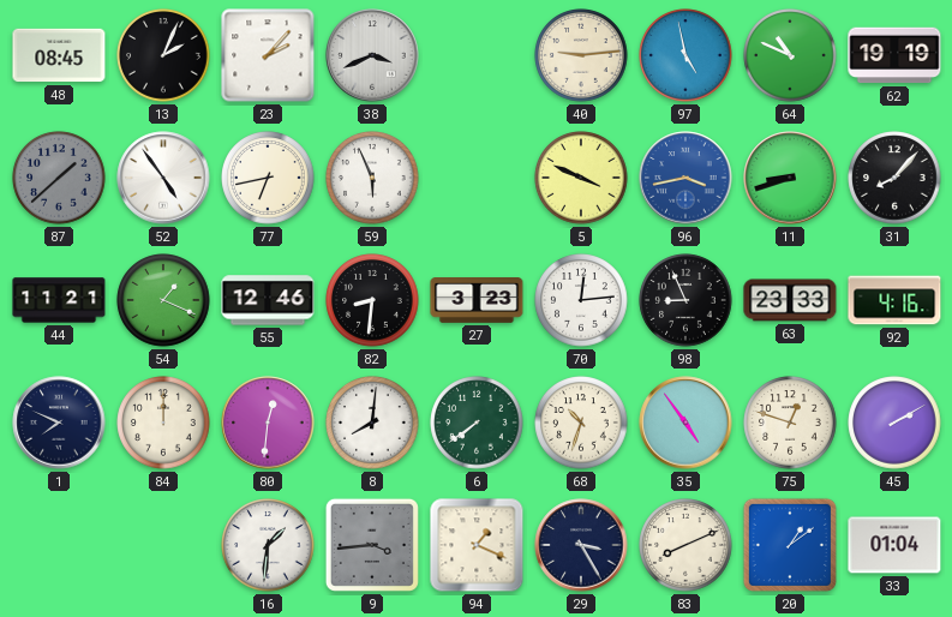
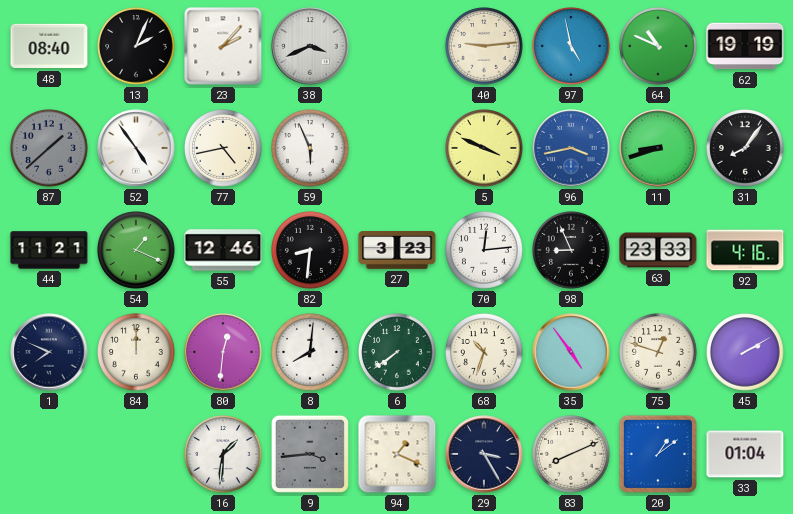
48: 08:45 -> 08:40 (49, 46)
77: 6:43 -> 4:43 (223, 148)
31: 8:07 -> 8:06 (745, 148)
